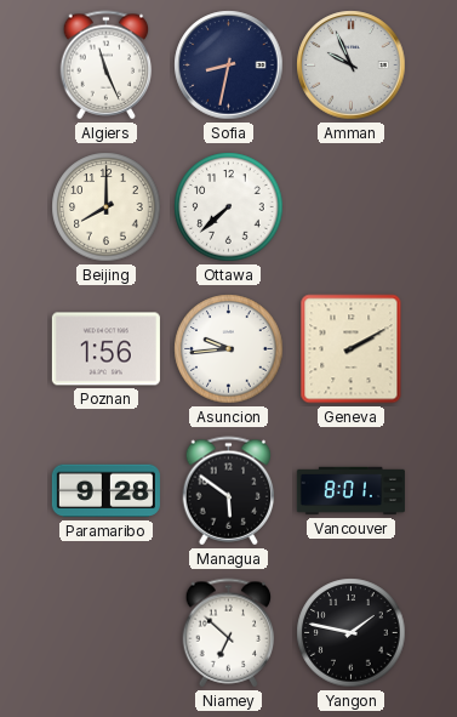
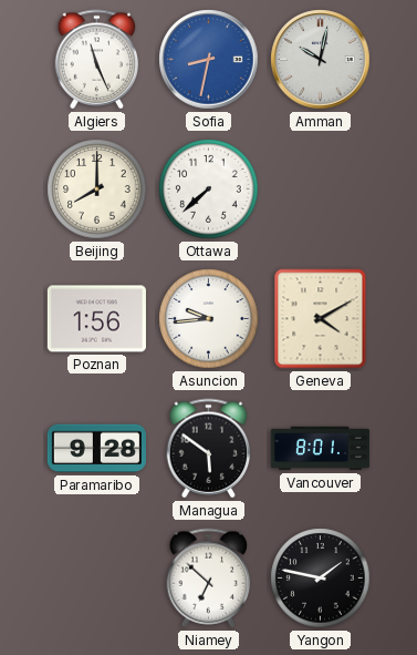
Sofia dial: navy -> blue (209, 60)
Amman: 9:56 -> 10:02 (321, 60)
Geneva: 2:10 -> 4:10 (321, 319)
